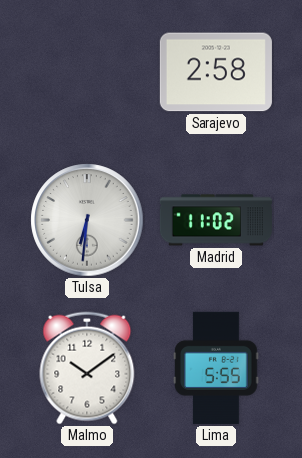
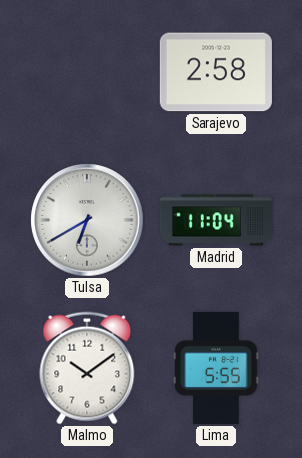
Tulsa: 6:31 -> 6:40 (87, 220)
Madrid: 11:02 -> 11:04 (216, 220)
